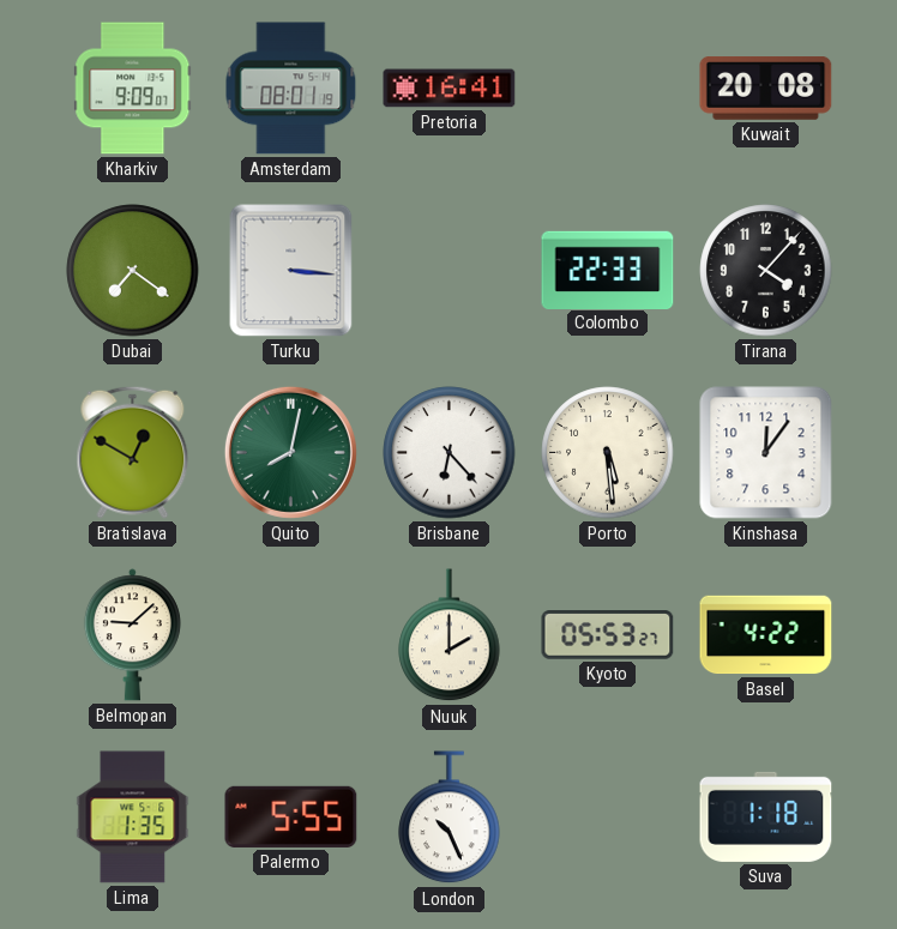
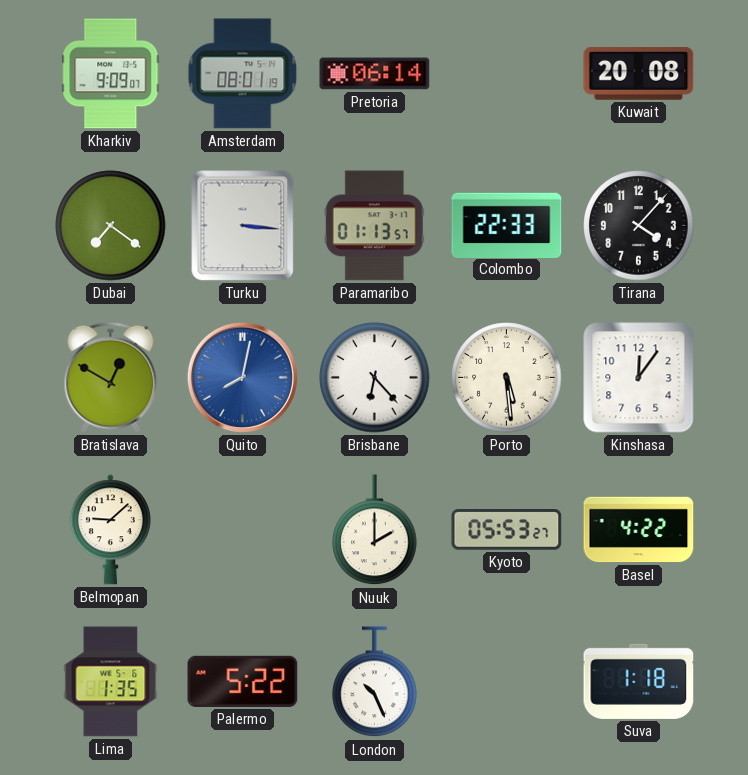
Pretoria: 16:41 -> 06:14 (375, 74)
Paramaribo: none -> 01:13 (374, 226)
Quito dial: green -> blue (242, 377)
Palermo: 5:55 -> 5:22 (243, 681)
